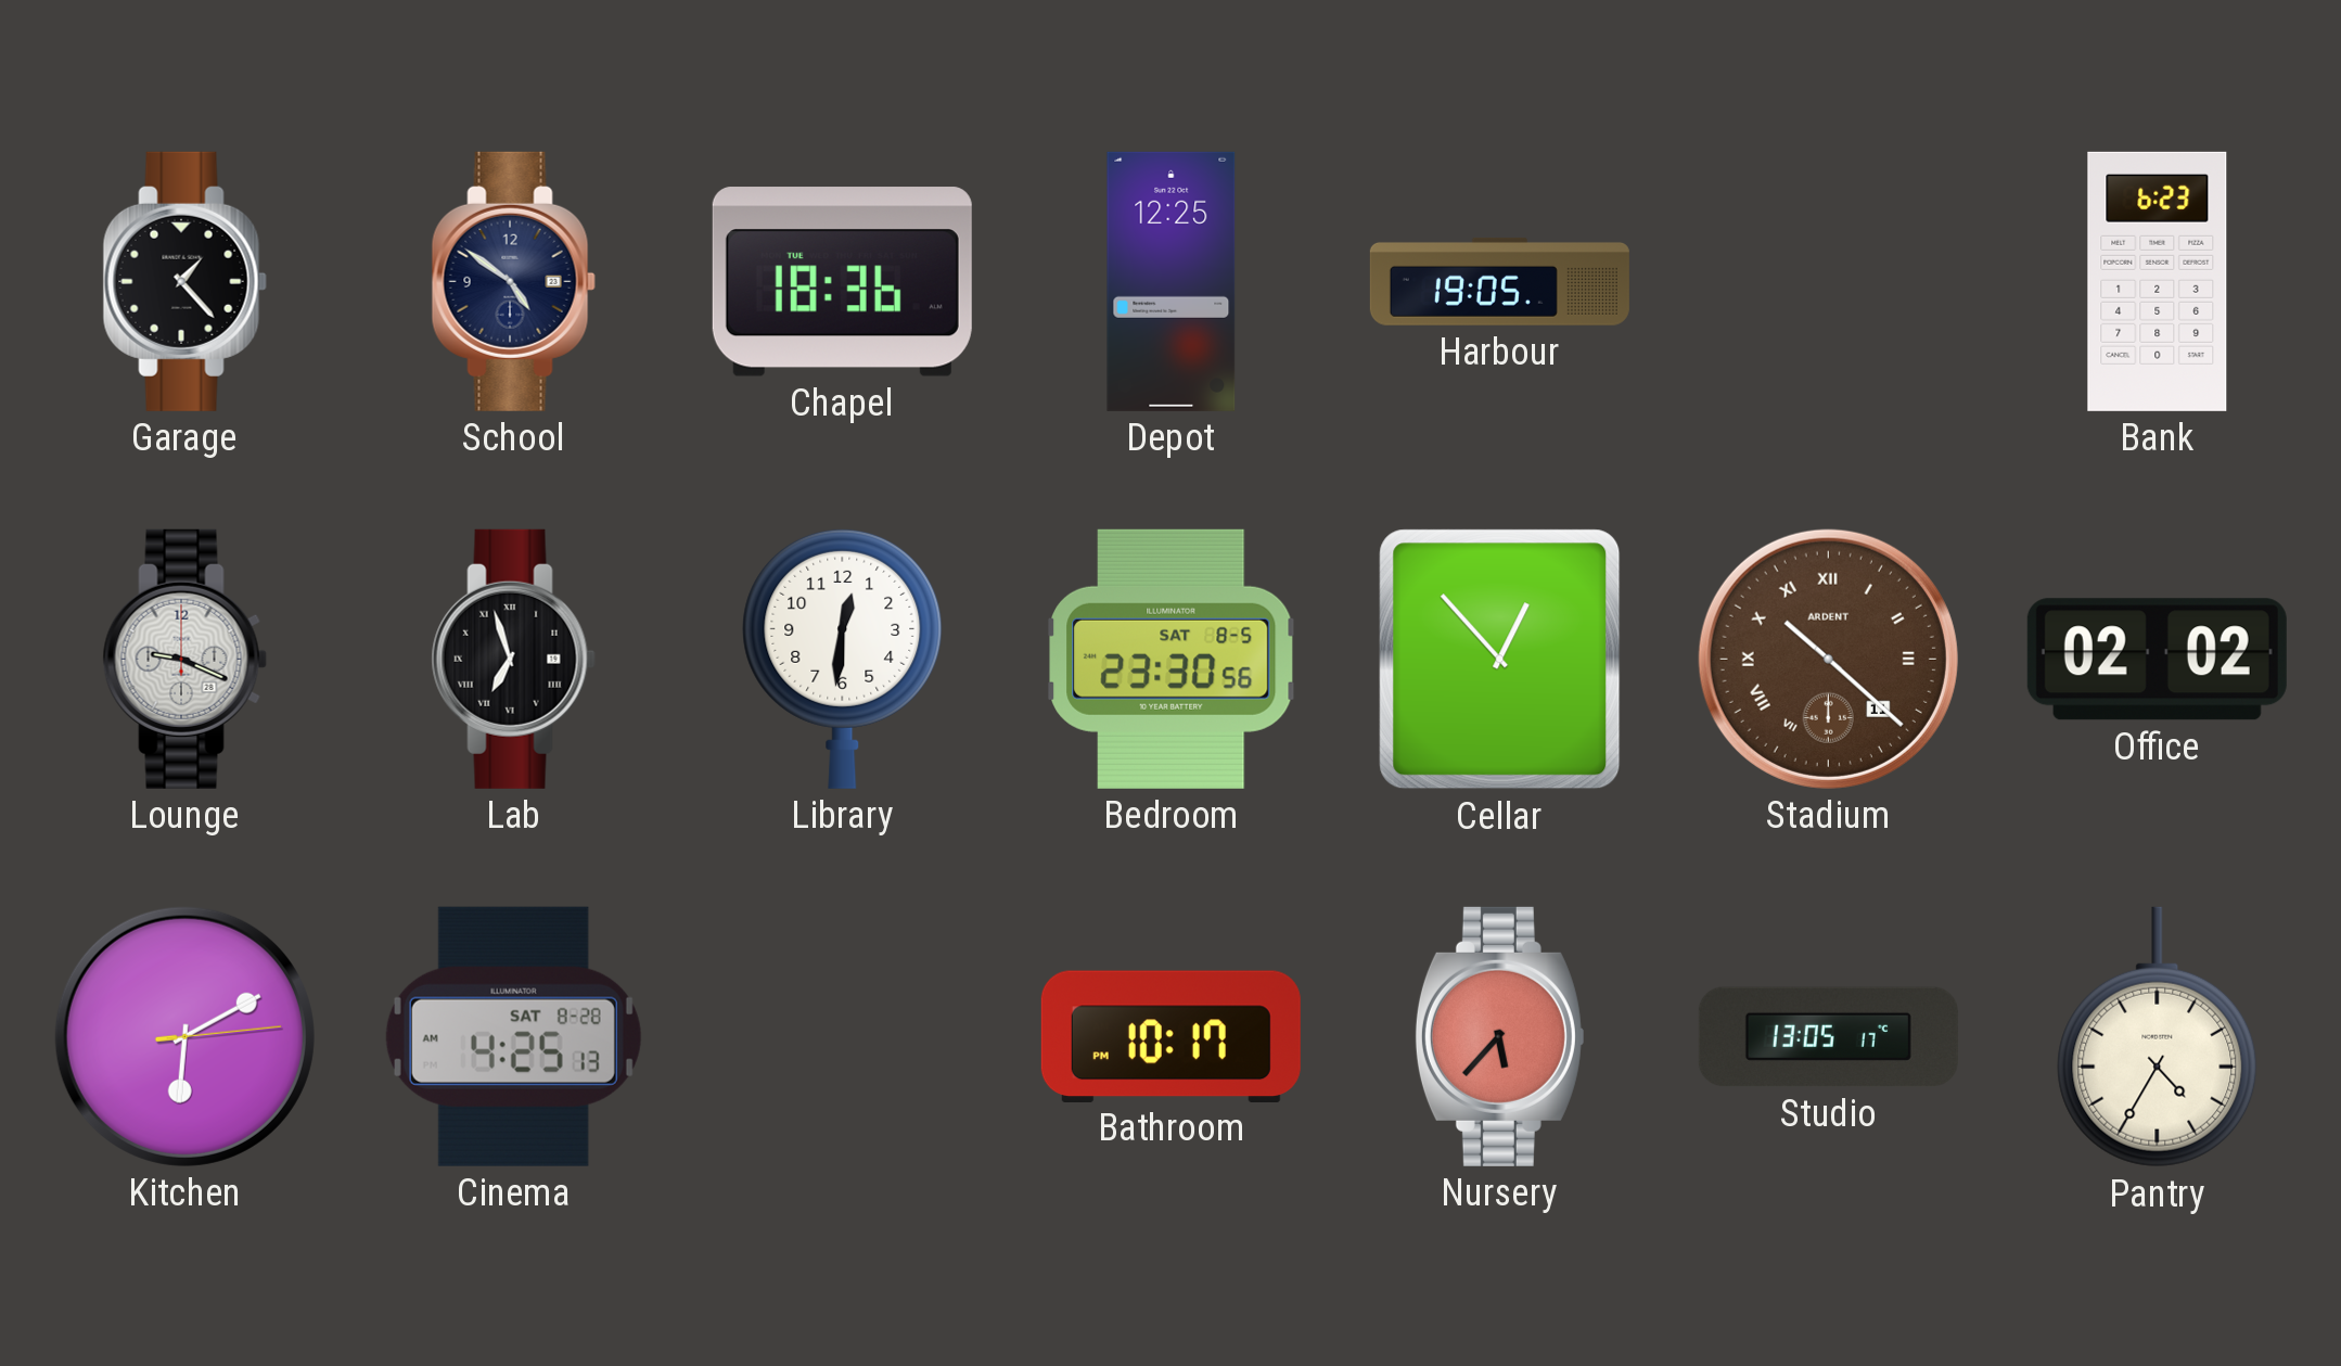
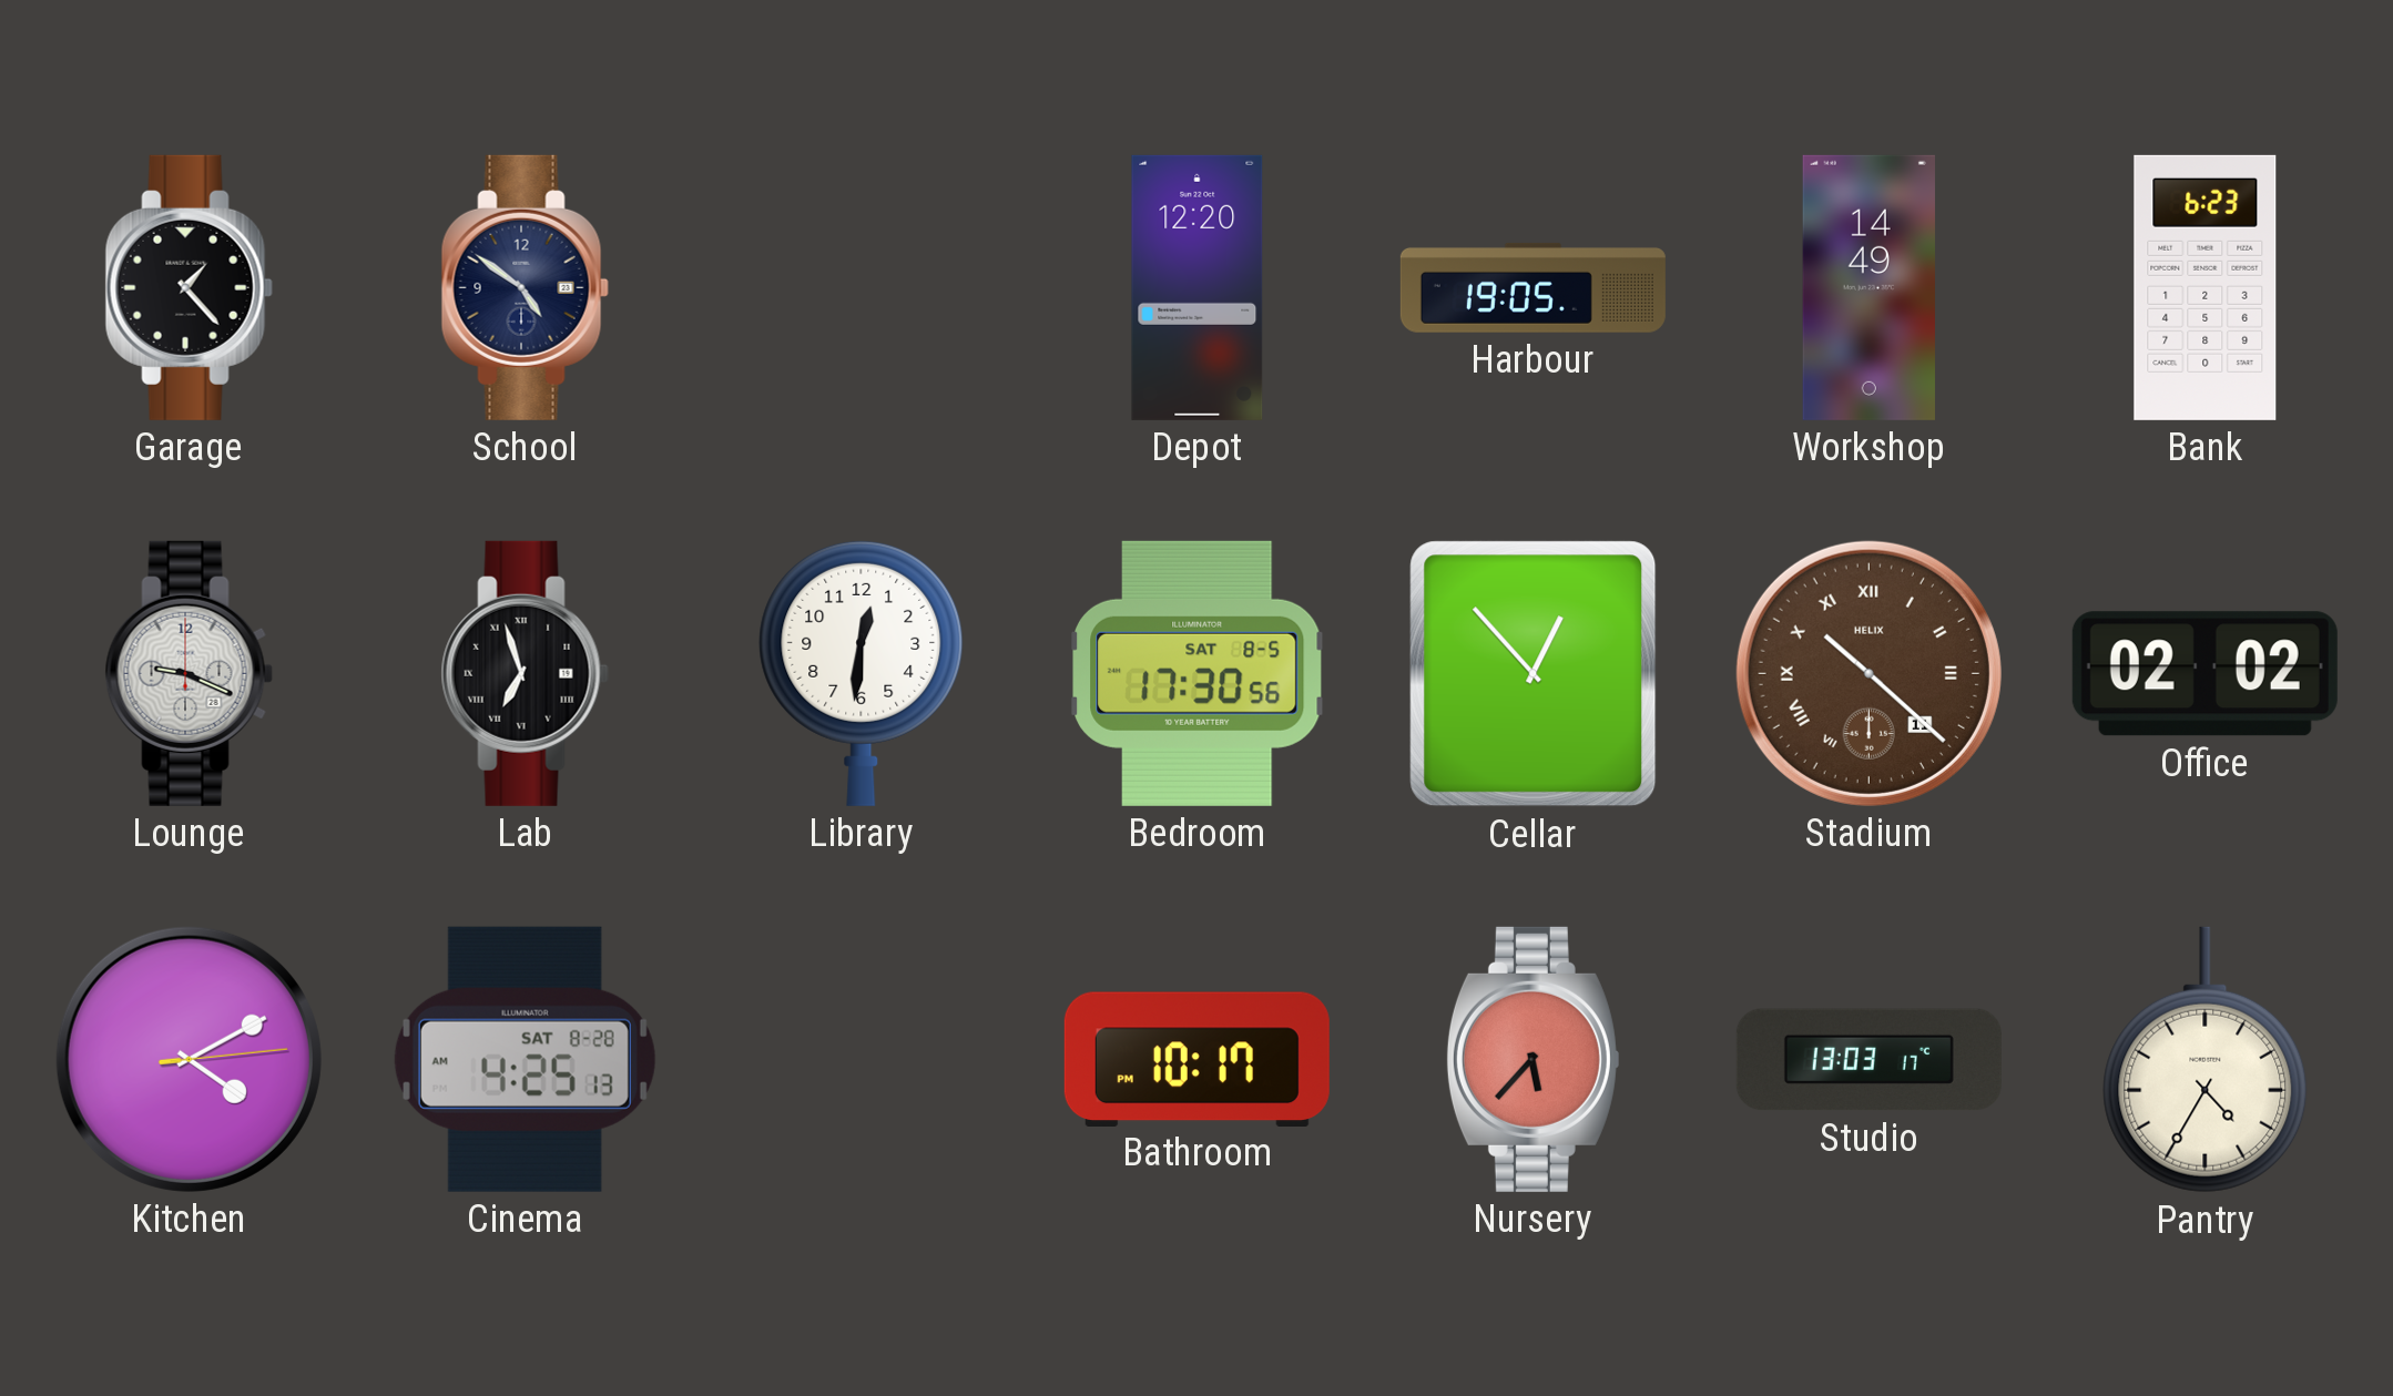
Chapel: 18:36 -> none (842, 282)
Depot: 12:25 -> 12:20 (1198, 287)
Workshop: none -> 14:49 (1868, 287)
Bedroom: 23:30 -> 17:30 (1198, 673)
Stadium brand: ARDENT -> HELIX (1868, 673)
Kitchen: 6:10 -> 4:10 (189, 1059)
Studio: 13:05 -> 13:03 (1868, 1060)
